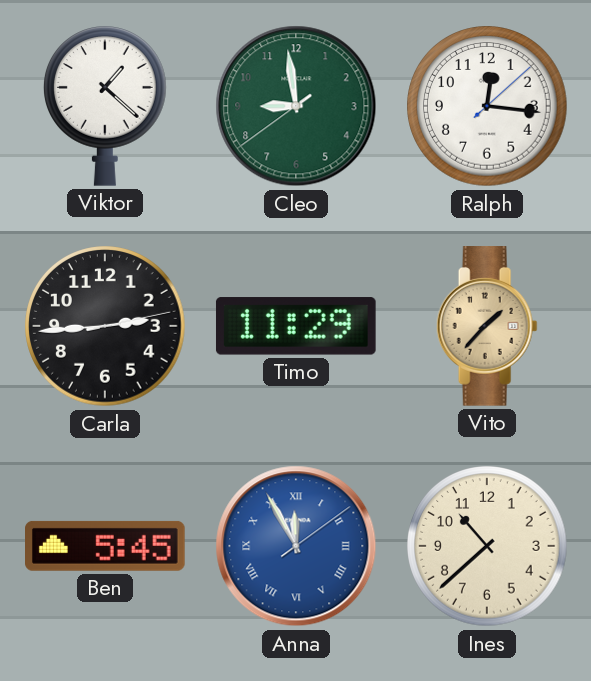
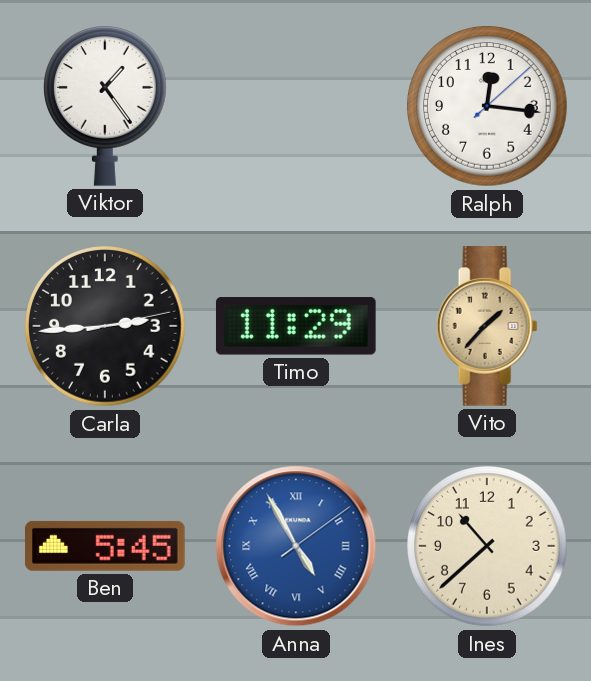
Viktor: 1:22 -> 1:24 (106, 106)
Cleo: 8:58 -> none (296, 106)
Anna: 11:55 -> 4:55 (296, 546)
